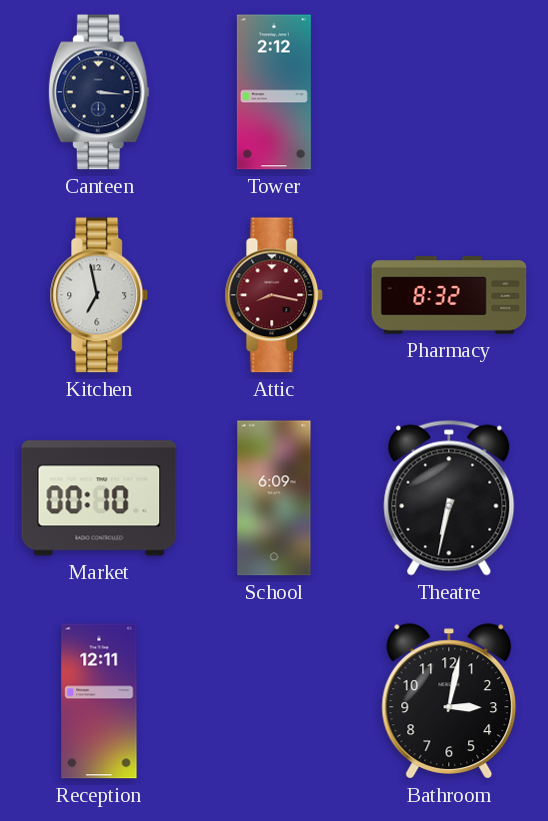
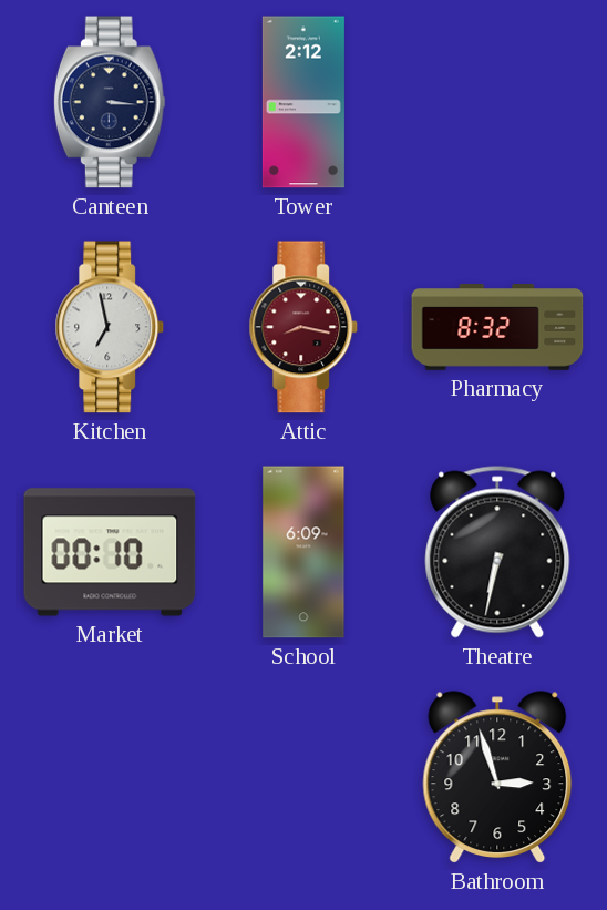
Reception: 12:11 -> none (99, 701)
Bathroom: 3:02 -> 2:57 (497, 777)
